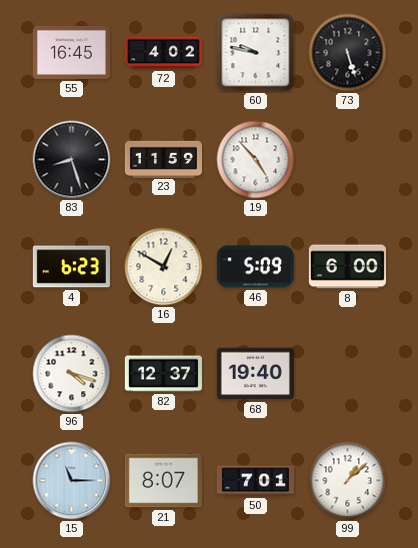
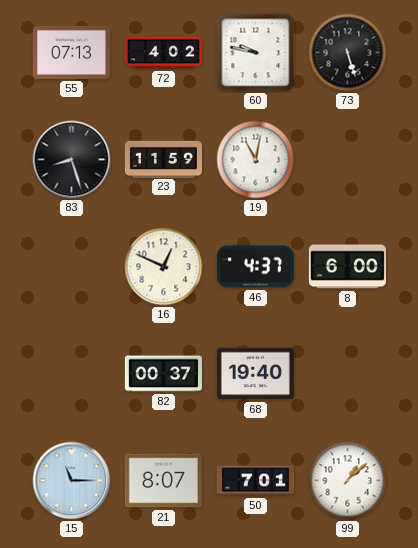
55: 16:45 -> 07:13 (71, 52)
19: 4:53 -> 11:02 (256, 160)
4: 6:23 -> none (71, 267)
16: 12:50 -> 12:49 (164, 267)
46: 5:09 -> 4:37 (255, 267)
96: 4:18 -> none (72, 374)
82: 12:37 -> 00:37 (163, 374)
